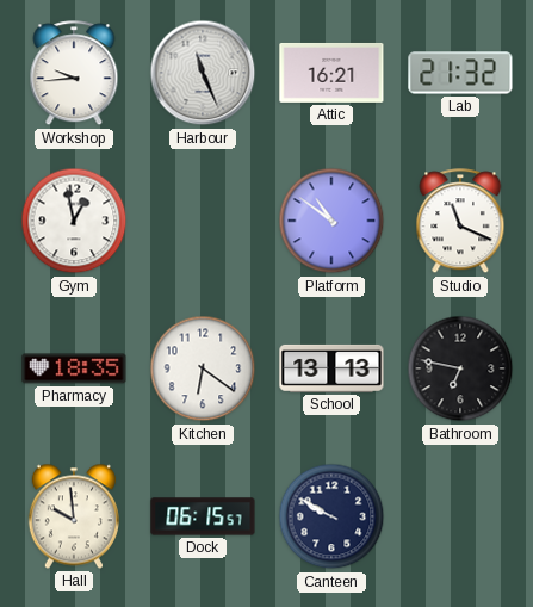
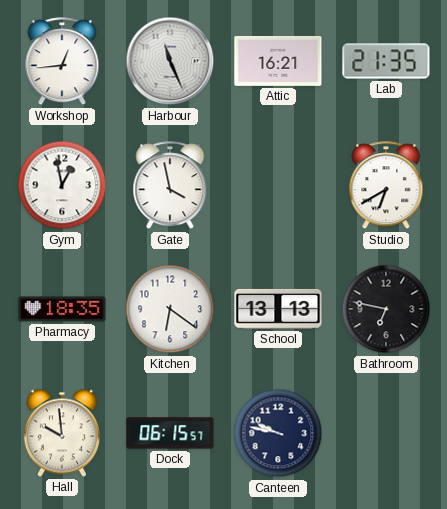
Workshop: 9:44 -> 12:44 (62, 62)
Lab: 21:32 -> 21:35 (386, 61)
Gate: none -> 3:58 (170, 186)
Platform: 10:51 -> none (331, 221)
Studio: 11:19 -> 6:40 (386, 186)
Canteen: 9:50 -> 9:47 (278, 433)
